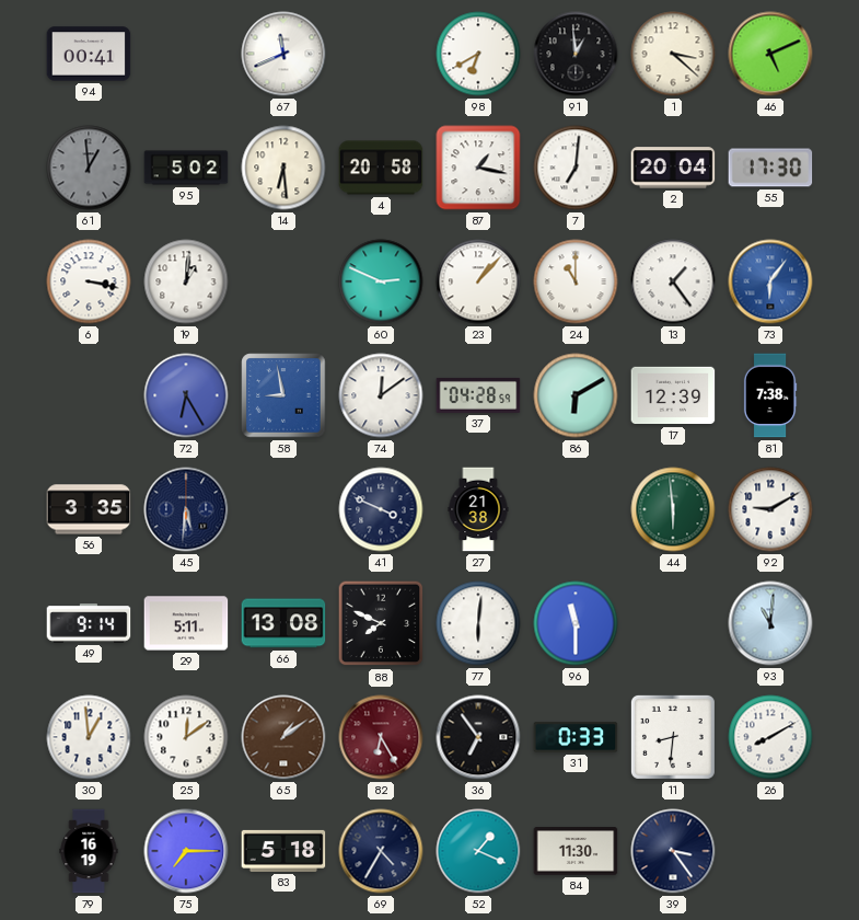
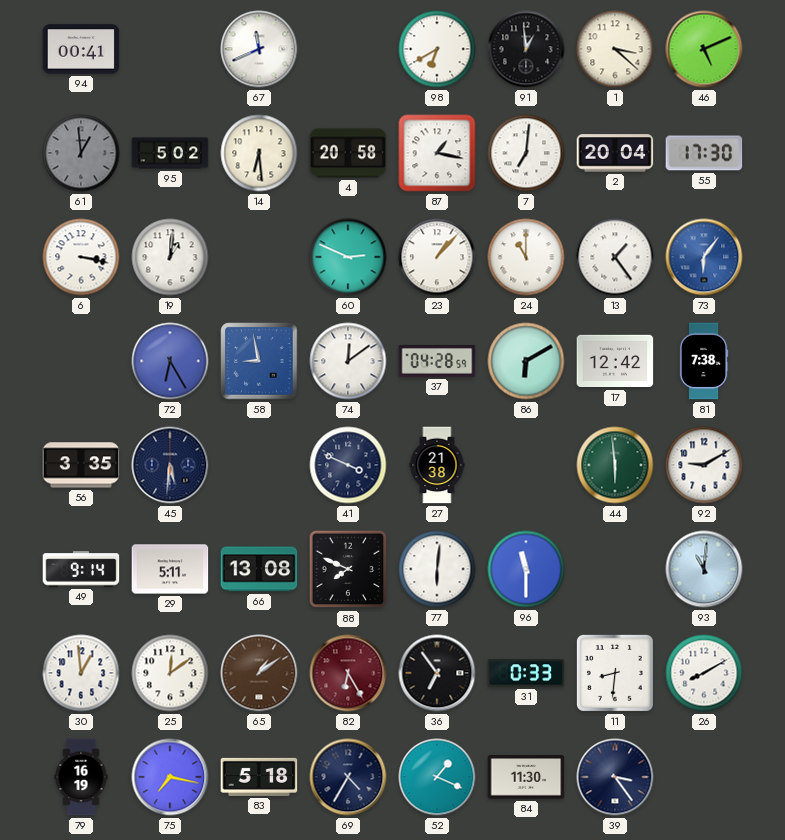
17: 12:39 -> 12:42 (615, 361)
75: 7:15 -> 7:17 (170, 777)
